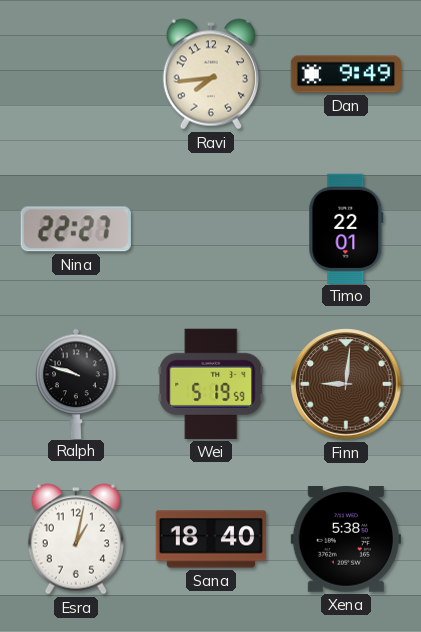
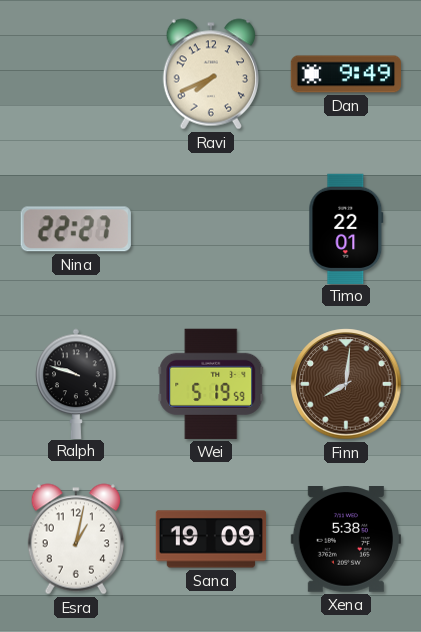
Ravi: 7:44 -> 7:41 (211, 74)
Finn: 9:01 -> 8:01 (346, 384)
Sana: 18:40 -> 19:09 (211, 539)
